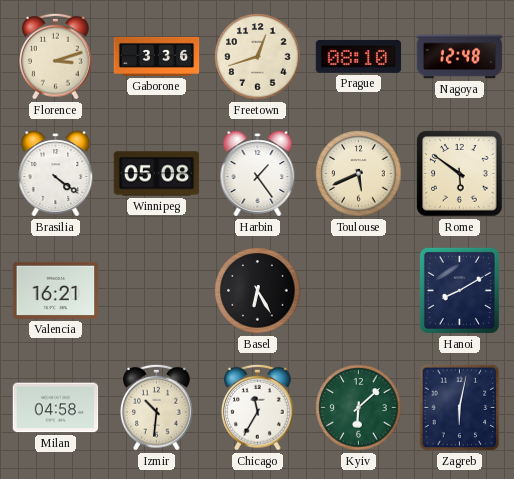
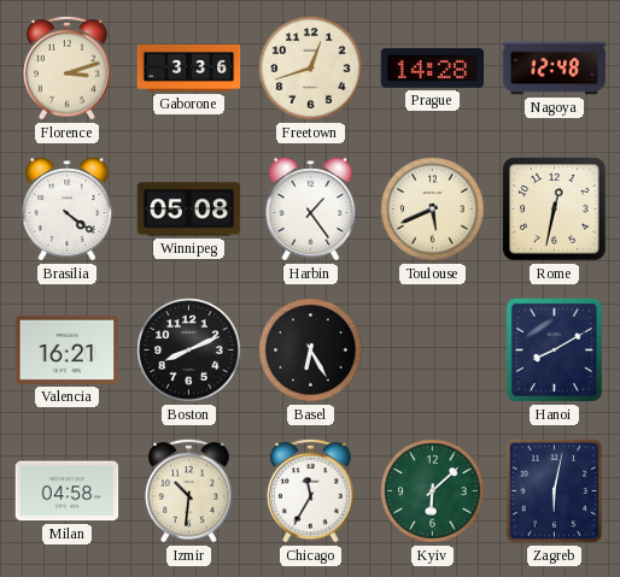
Prague: 08:10 -> 14:28 (433, 69)
Rome: 5:51 -> 12:32 (555, 210)
Boston: none -> 8:11 (189, 351)
